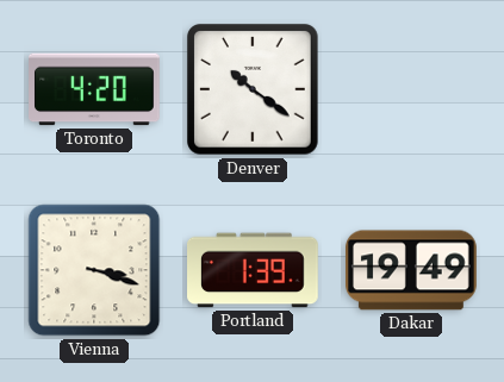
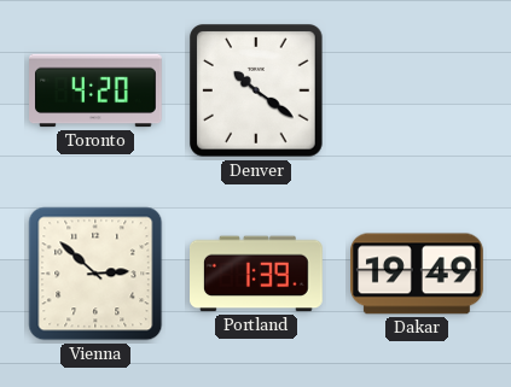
Vienna: 3:18 -> 2:52 (95, 274)
